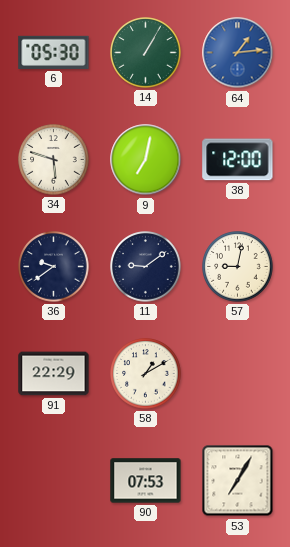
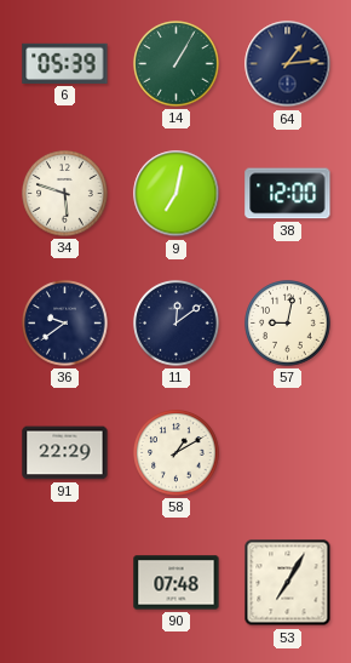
6: 05:30 -> 05:39 (65, 63)
64 dial: blue -> navy (288, 64)
11: 9:09 -> 12:09 (177, 324)
90: 07:53 -> 07:48 (177, 583)
